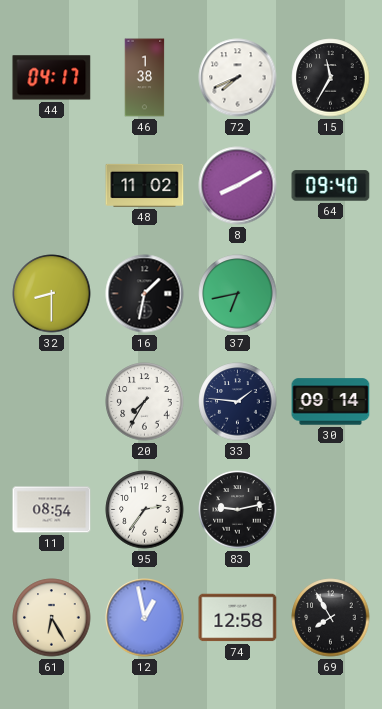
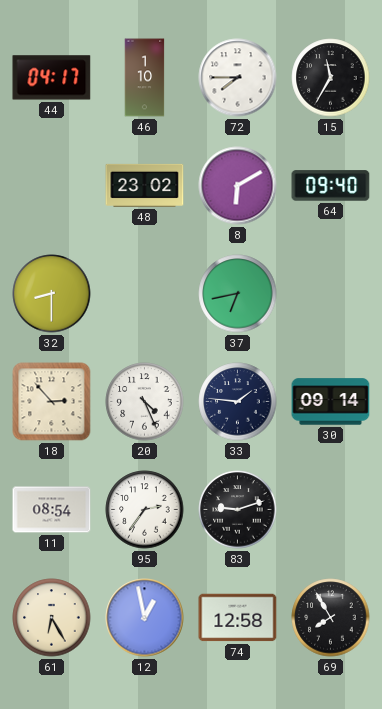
46: 1:38 -> 1:10 (145, 78)
72: 7:41 -> 7:45 (238, 78)
48: 11:02 -> 23:02 (145, 185)
8: 8:10 -> 6:10 (238, 186)
16: 1:32 -> none (145, 294)
18: none -> 2:53 (52, 402)
20: 7:35 -> 4:26 (145, 402)
83: 9:13 -> 9:12 (238, 510)
